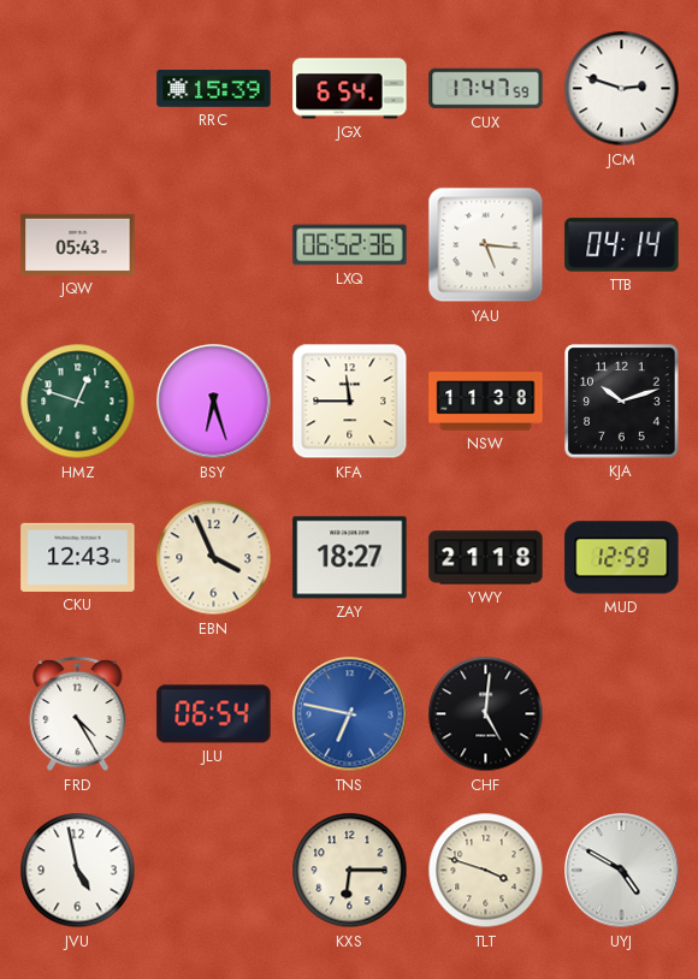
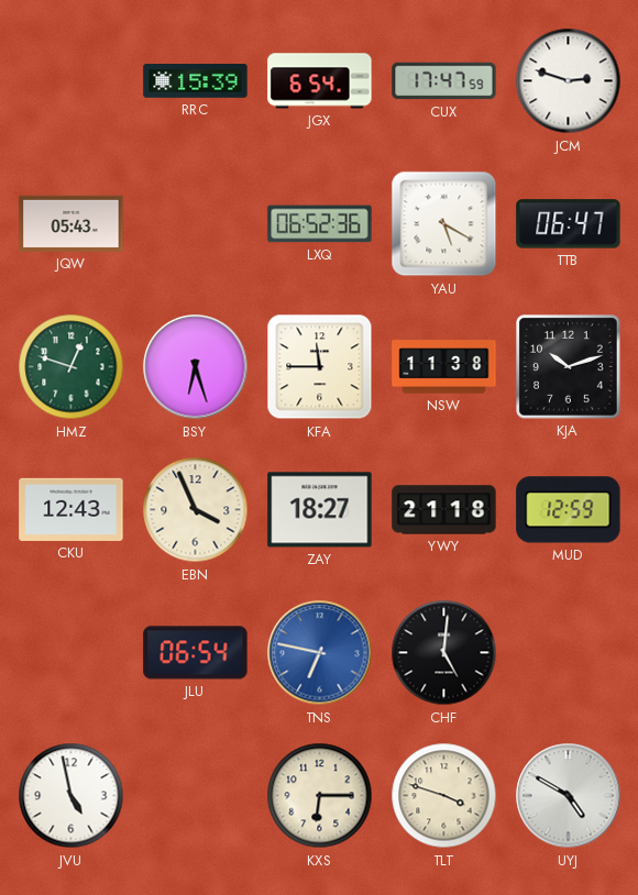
YAU: 5:16 -> 5:20 (444, 224)
TTB: 04:14 -> 06:47 (569, 224)
FRD: 4:25 -> none (78, 714)
